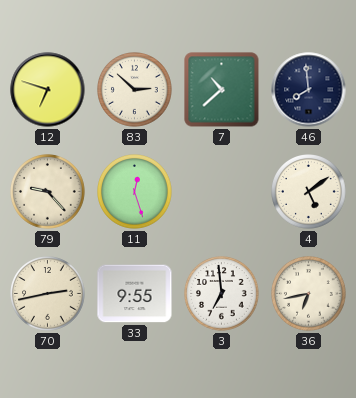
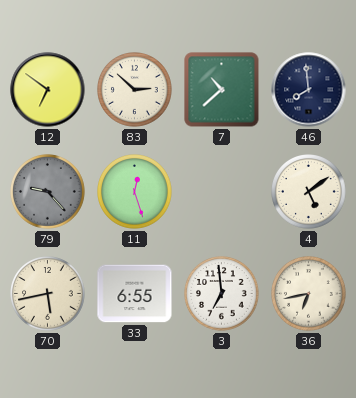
12: 6:48 -> 6:51 (48, 90)
79 dial: cream -> grey (48, 192)
70: 2:43 -> 5:43 (48, 294)
33: 9:55 -> 6:55 (135, 294)
